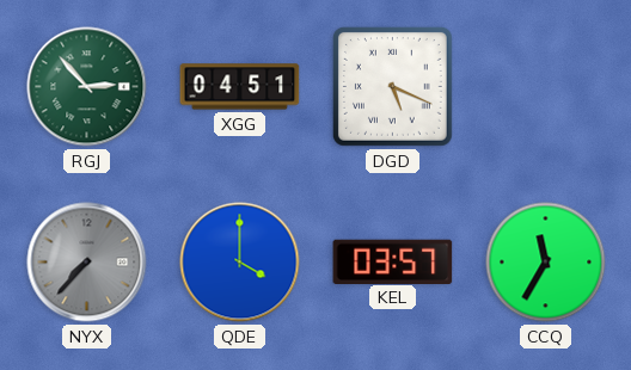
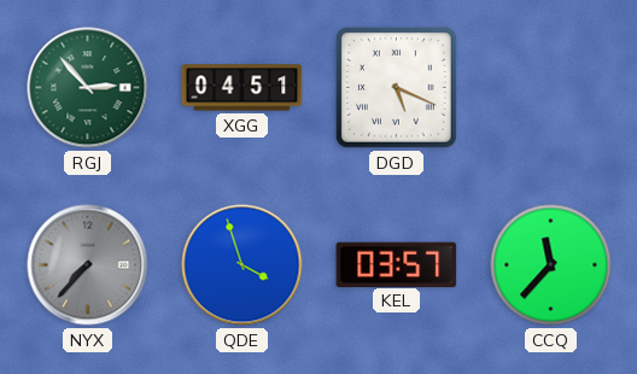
QDE: 4:00 -> 3:57 (242, 265)
CCQ: 11:35 -> 11:37 (551, 265)
